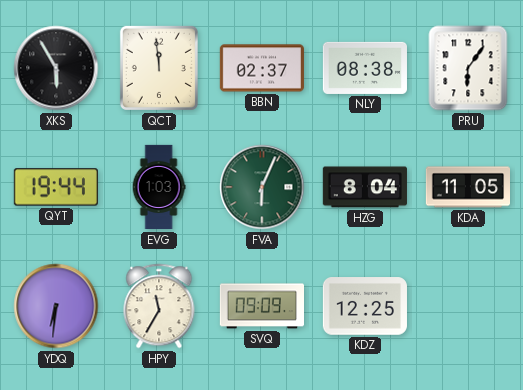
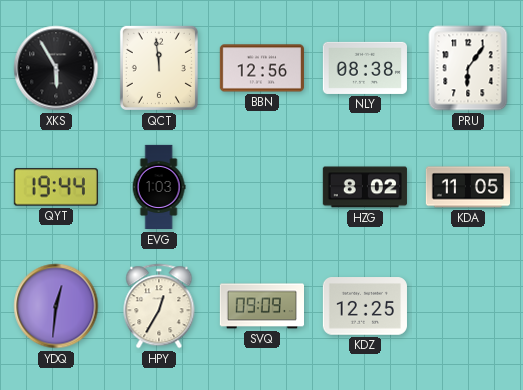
BBN: 02:37 -> 12:56 (262, 68)
FVA: 6:04 -> none (262, 187)
HZG: 8:04 -> 8:02 (365, 187)
YDQ: 6:31 -> 12:31 (56, 306)
HPY: 11:35 -> 12:35 (159, 306)
